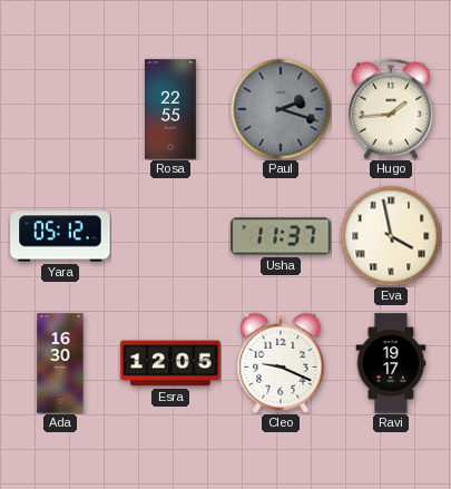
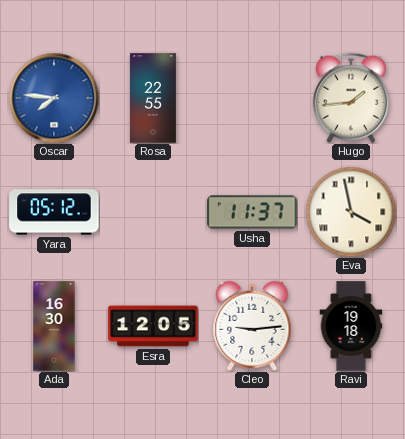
Oscar: none -> 7:46 (54, 98)
Paul: 2:18 -> none (281, 109)
Cleo: 9:19 -> 9:14 (252, 326)
Ravi: 19:17 -> 19:18 (351, 326)
